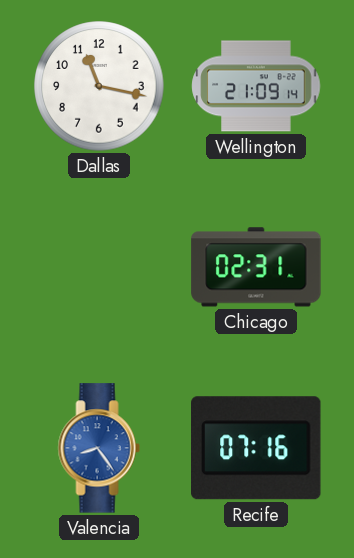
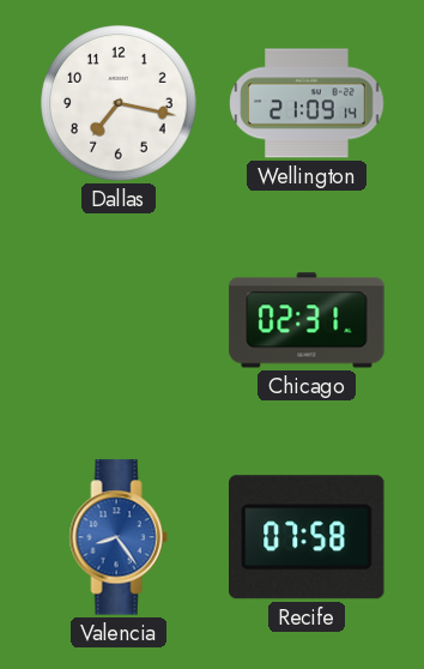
Dallas: 11:17 -> 7:17 (119, 103)
Recife: 07:16 -> 07:58 (308, 537)
